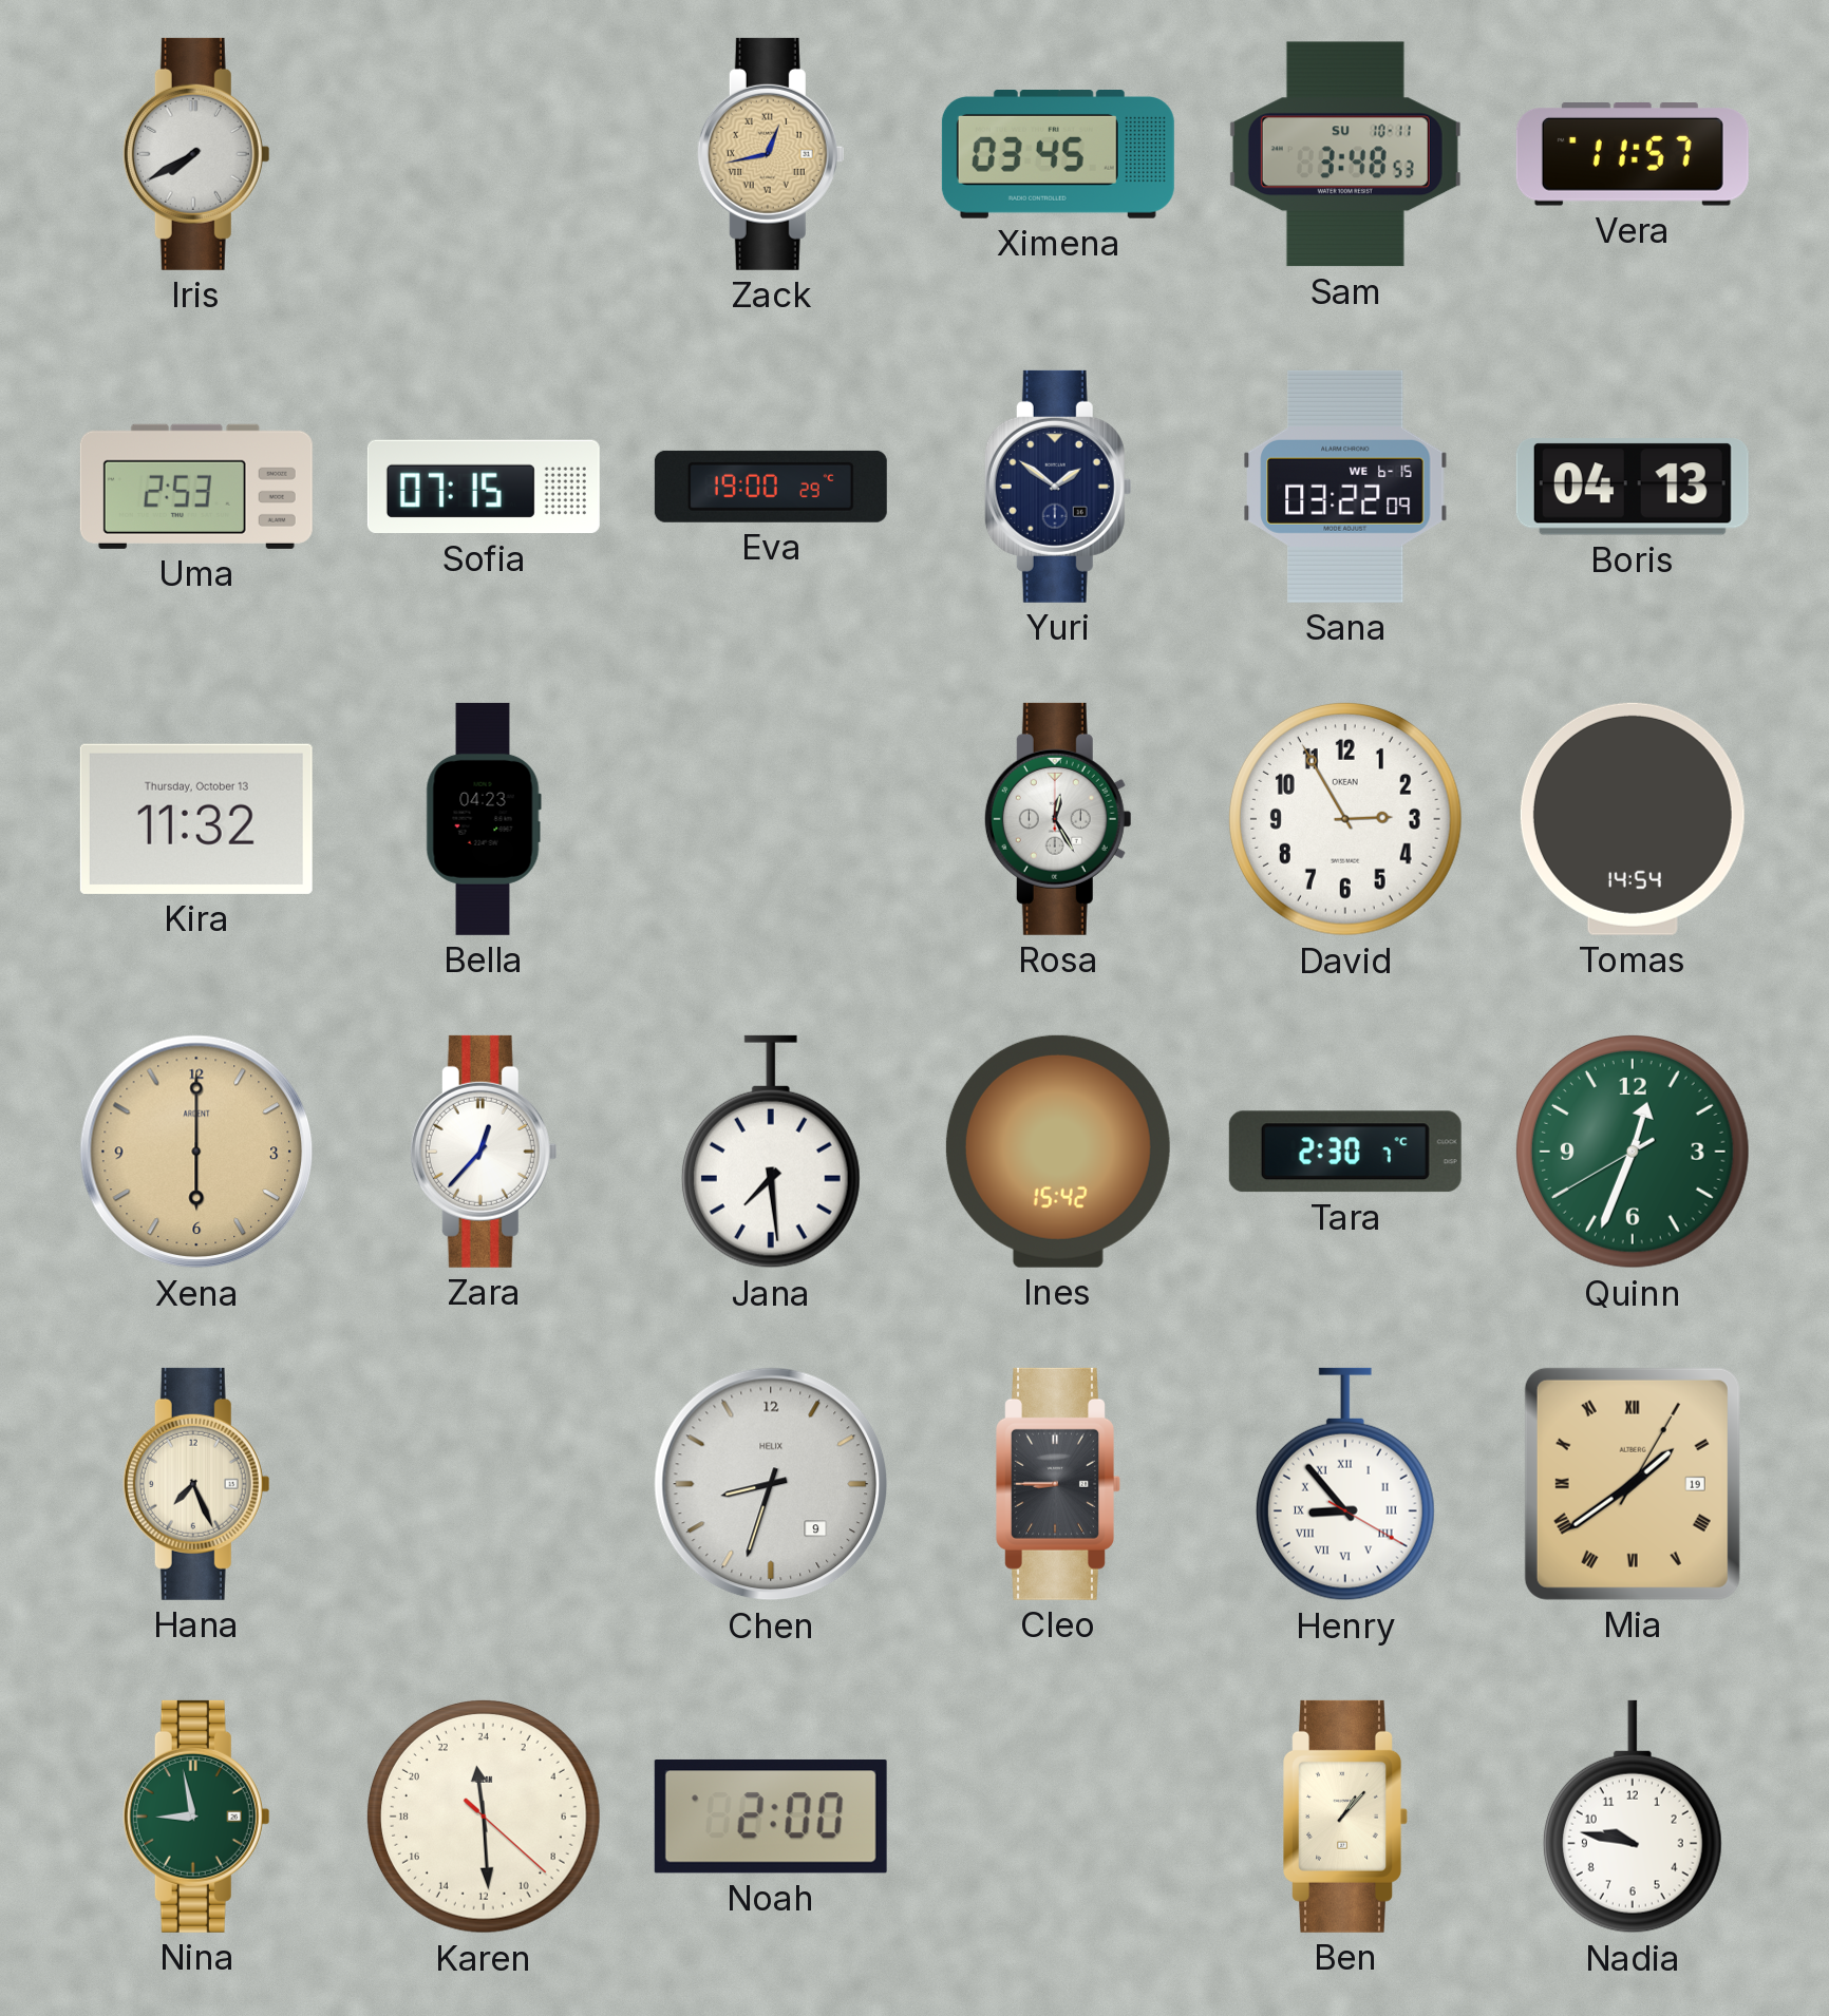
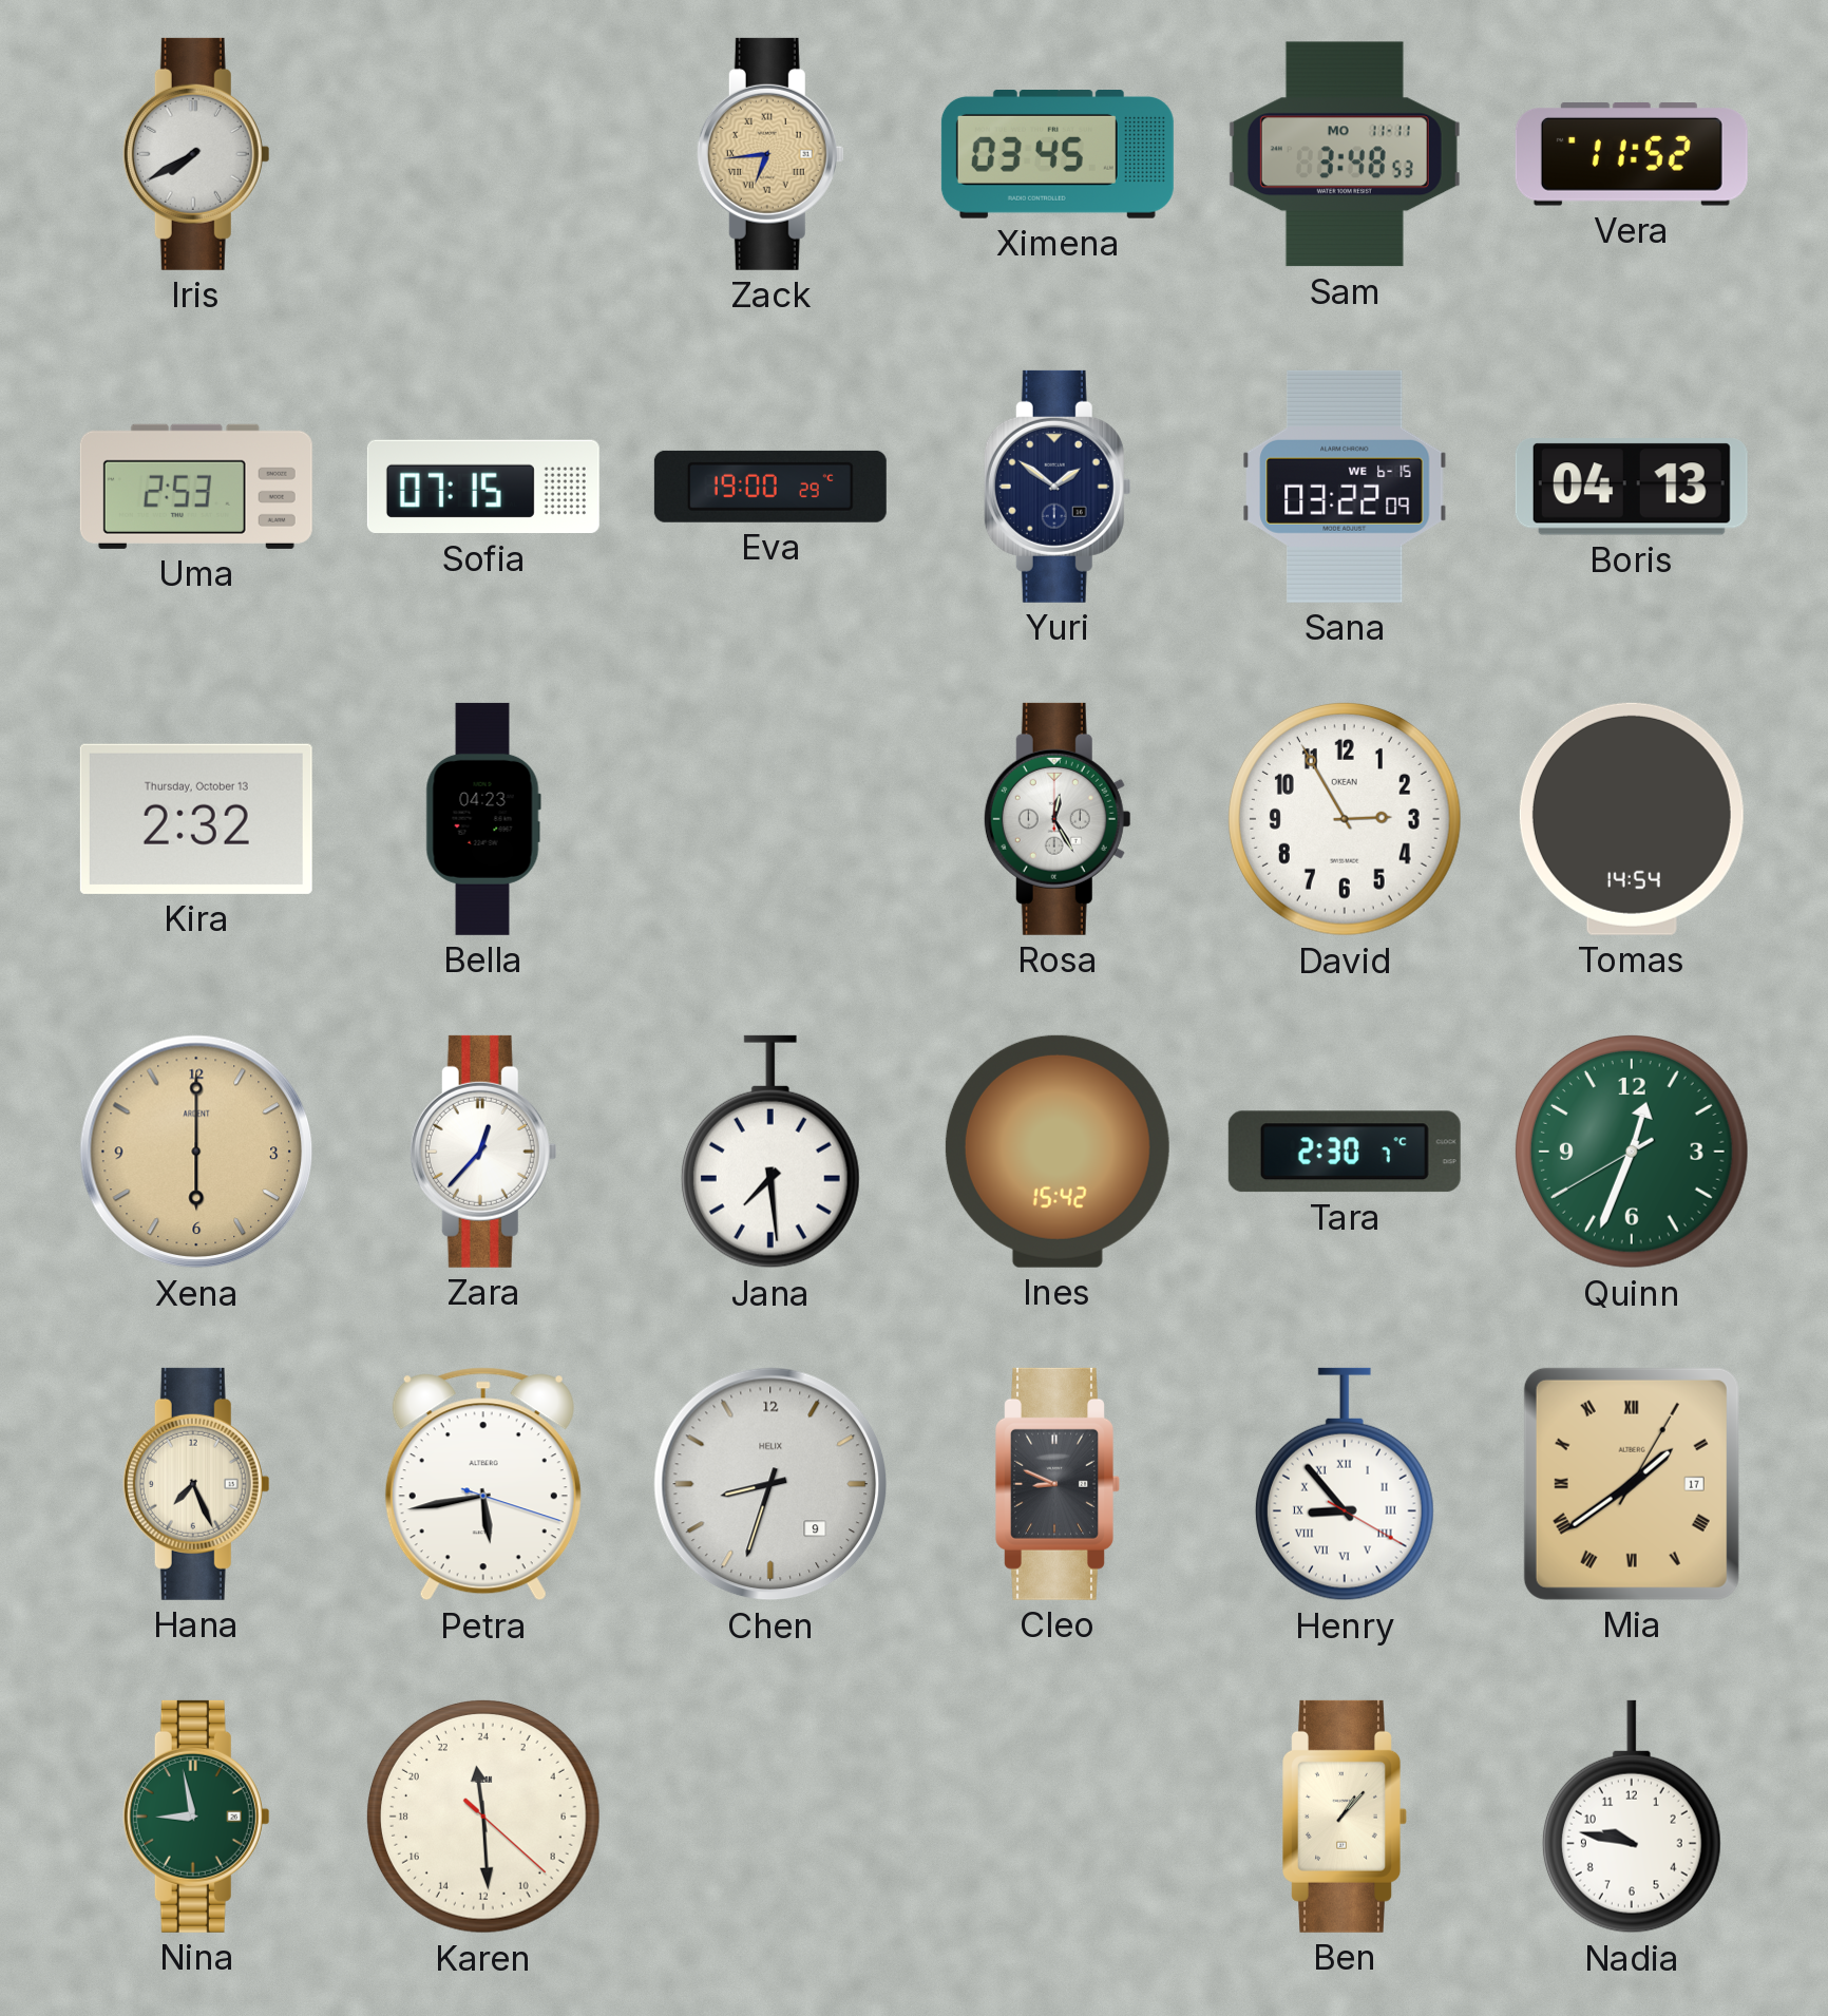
Zack: 12:43 -> 6:44 (770, 154)
Sam date: SU 10-11 -> MO 11-11 (1345, 154)
Vera: 11:57 -> 11:52 (1632, 154)
Kira: 11:32 -> 2:32 (196, 819)
Petra: none -> 5:43 (483, 1484)
Cleo: 8:45 -> 8:49 (1058, 1484)
Mia date: 19 -> 17 (1632, 1484)
Noah: 2:00 -> none (771, 1817)
